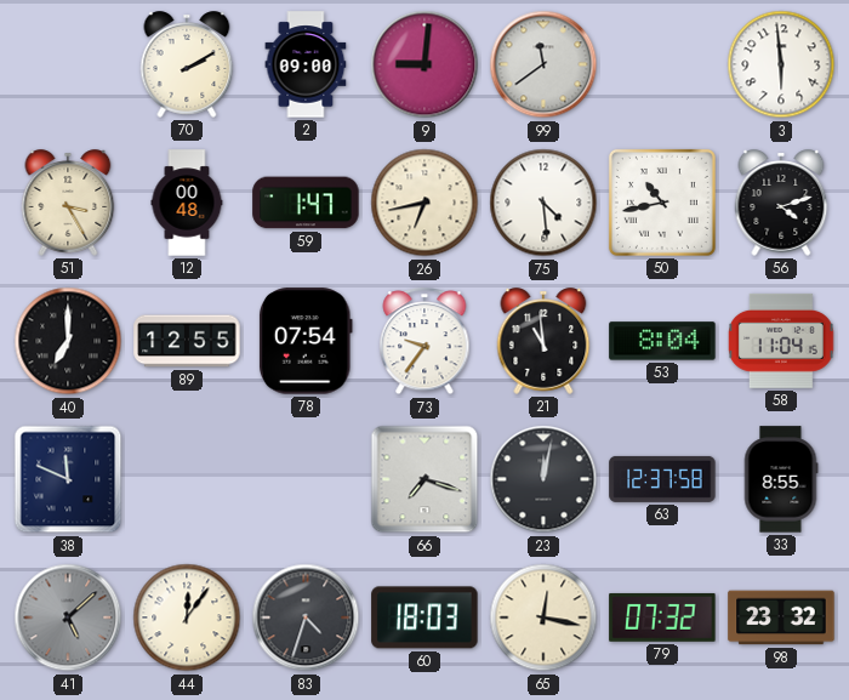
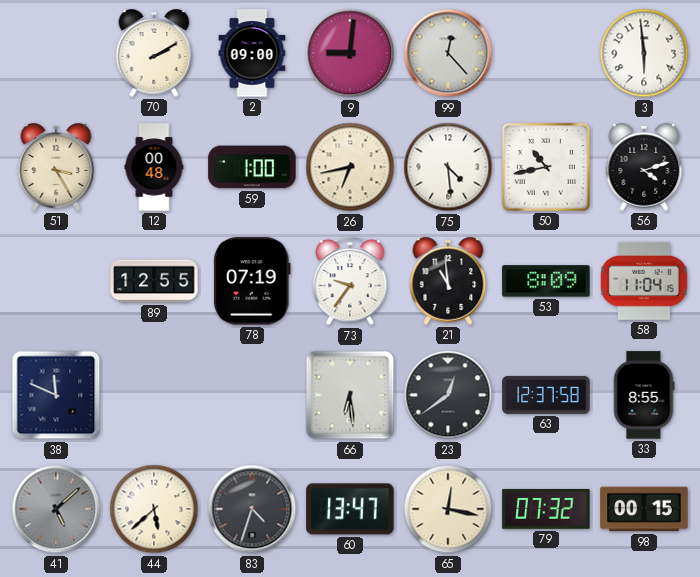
99: 11:39 -> 12:23 (448, 53)
59: 1:47 -> 1:00 (252, 167)
40: 7:00 -> none (68, 341)
78: 07:54 -> 07:19 (252, 281)
53: 8:04 -> 8:09 (546, 281)
66: 7:18 -> 6:29 (350, 395)
23: 12:02 -> 12:39 (448, 395)
44: 12:06 -> 5:38 (154, 509)
60: 18:03 -> 13:47 (350, 509)
98: 23:32 -> 00:15 (644, 509)
